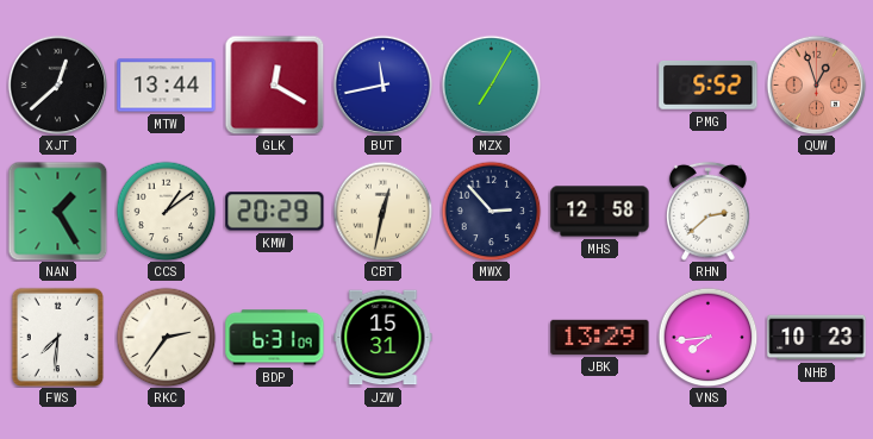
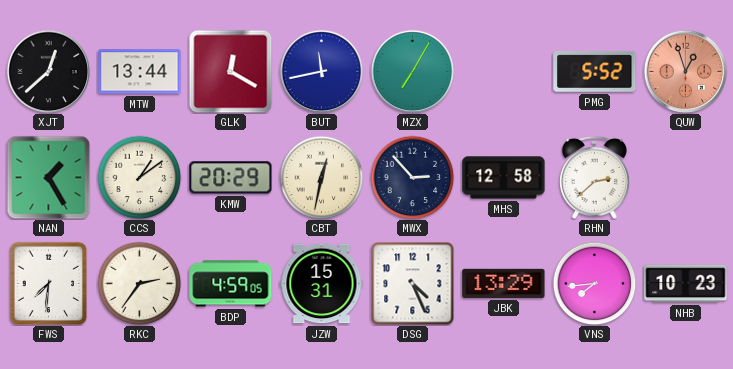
BDP: 6:31 -> 4:59 (231, 284)
DSG: none -> 4:26 (412, 283)
